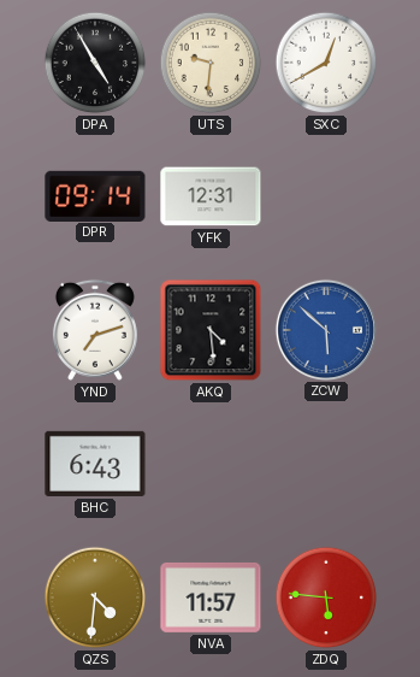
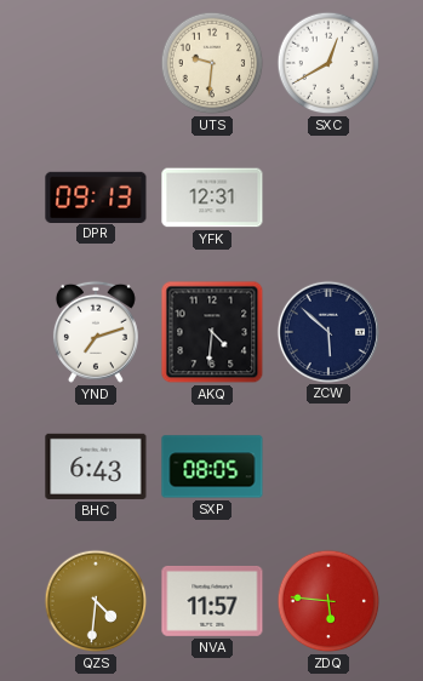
DPA: 4:55 -> none (95, 63)
DPR: 09:14 -> 09:13 (96, 196)
AKQ: 4:29 -> 4:31 (212, 332)
ZCW dial: blue -> navy (327, 331)
SXP: none -> 08:05 (212, 467)
